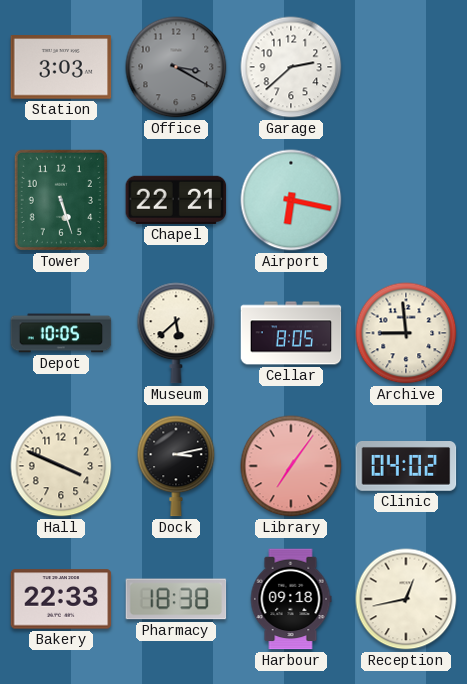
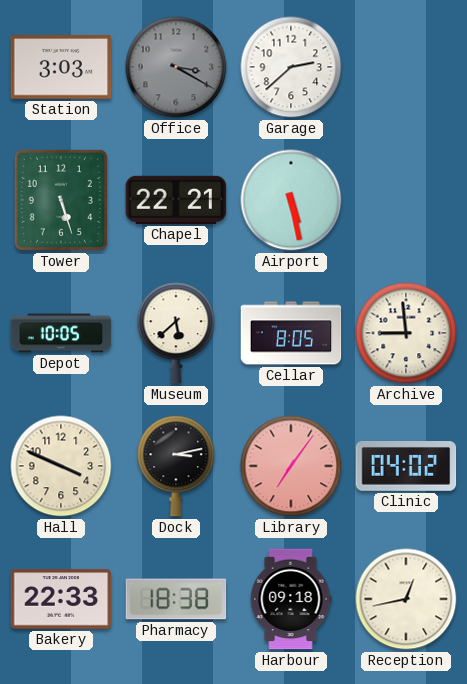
Airport: 6:17 -> 5:28 (291, 200)
